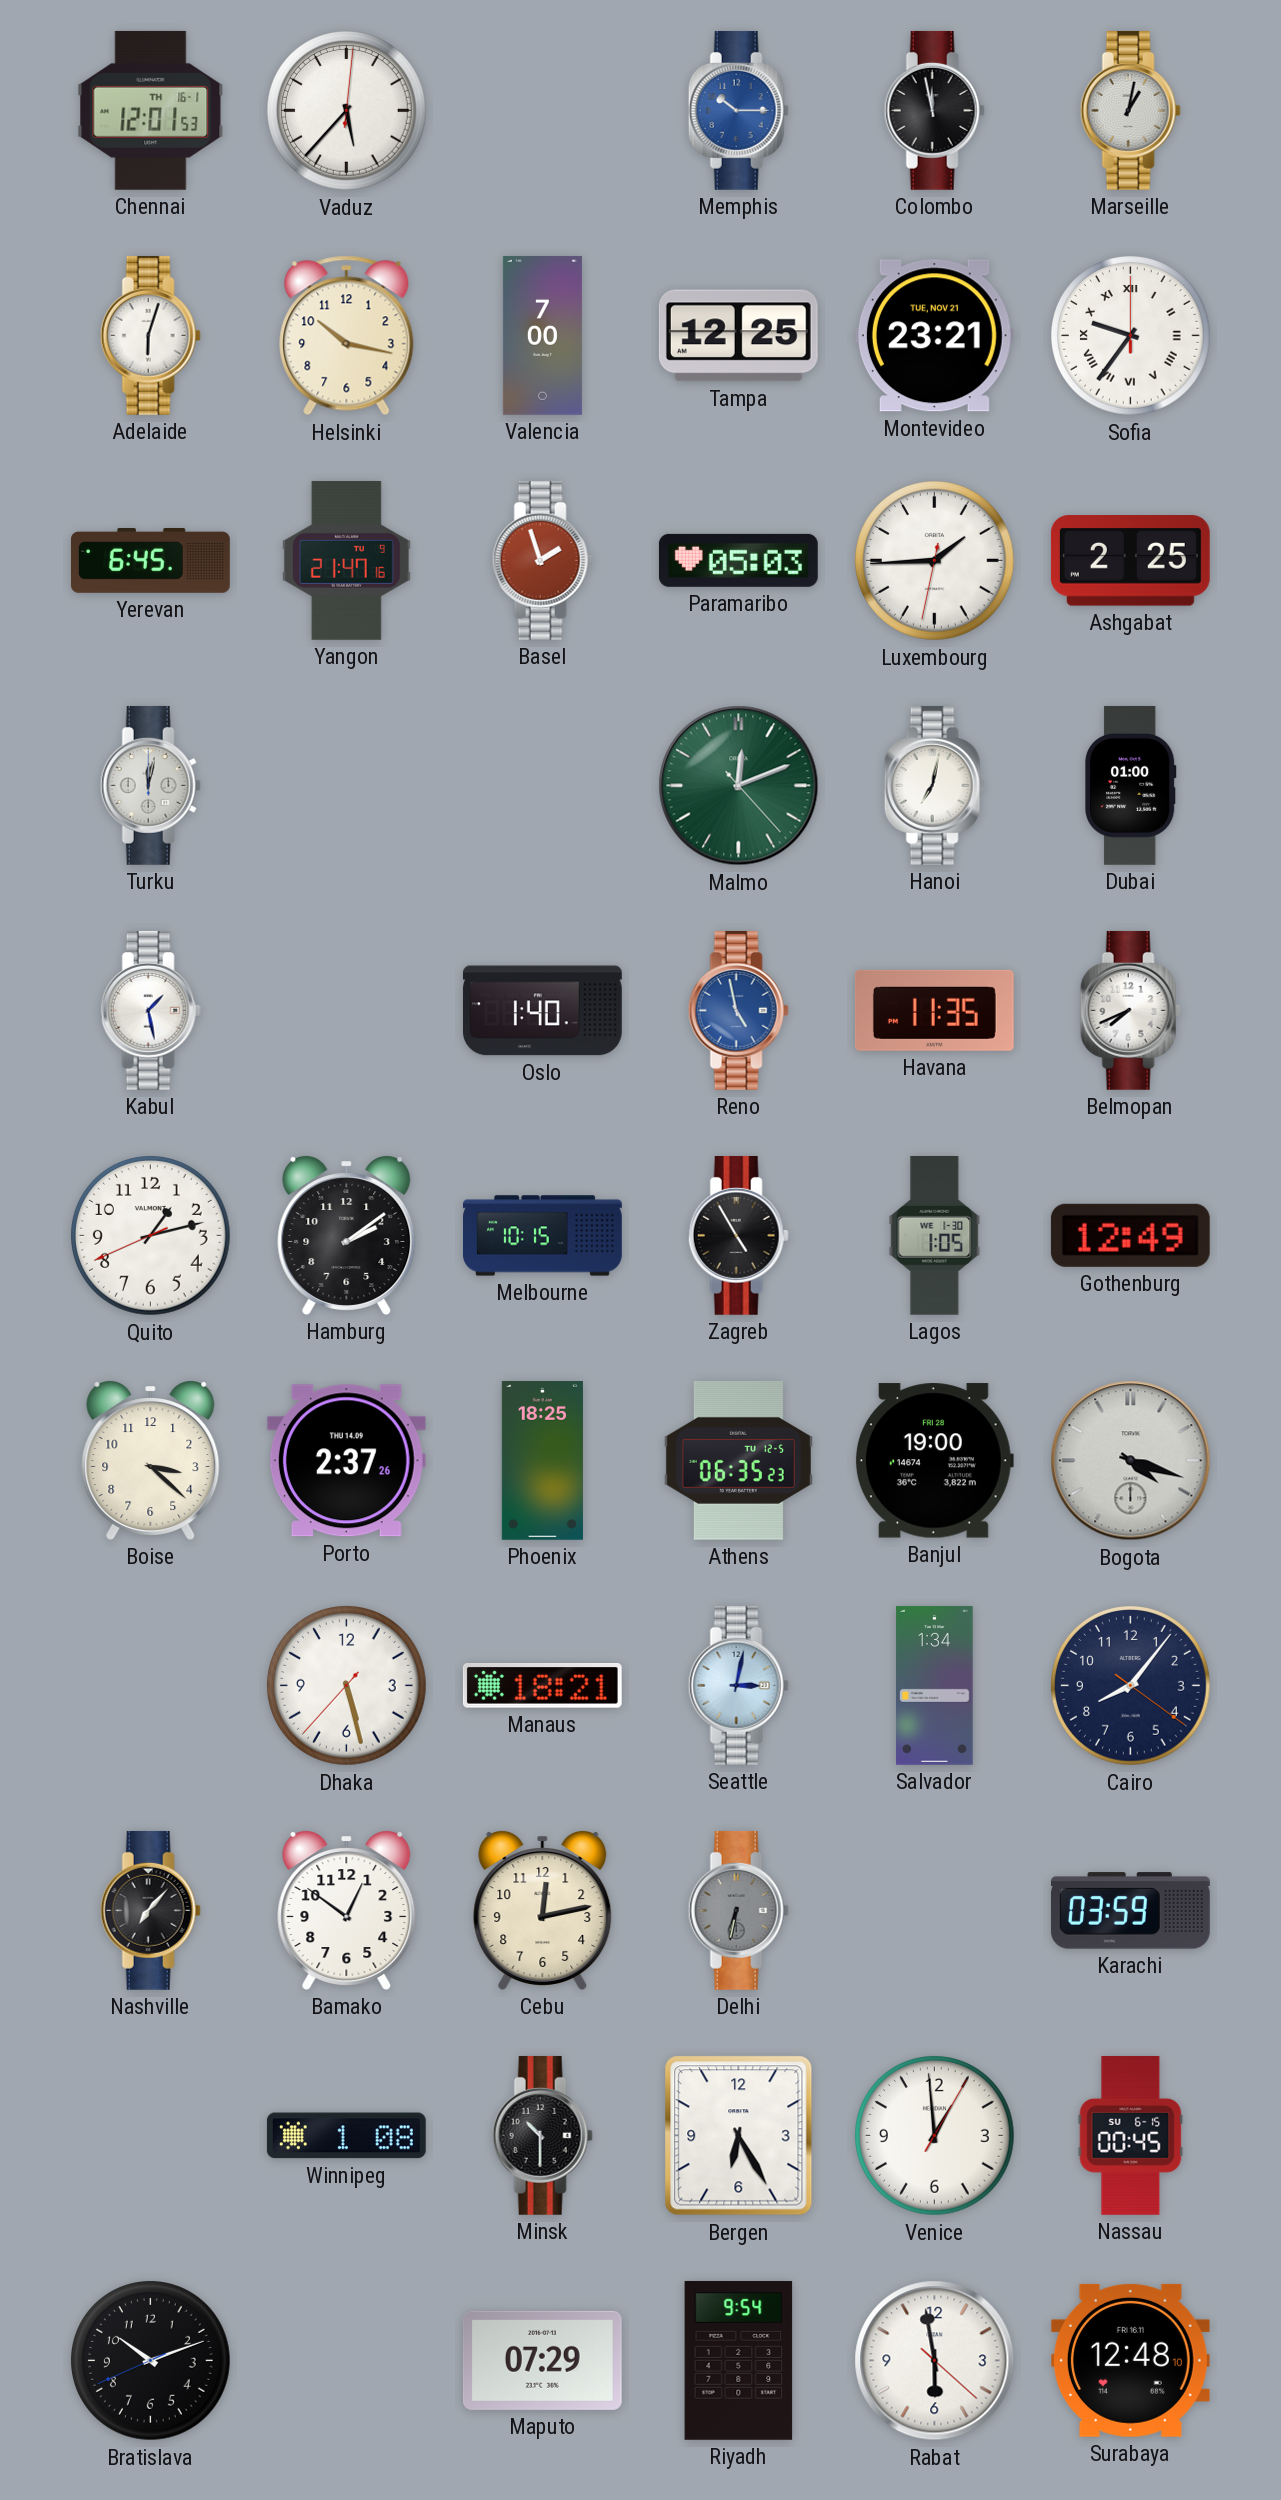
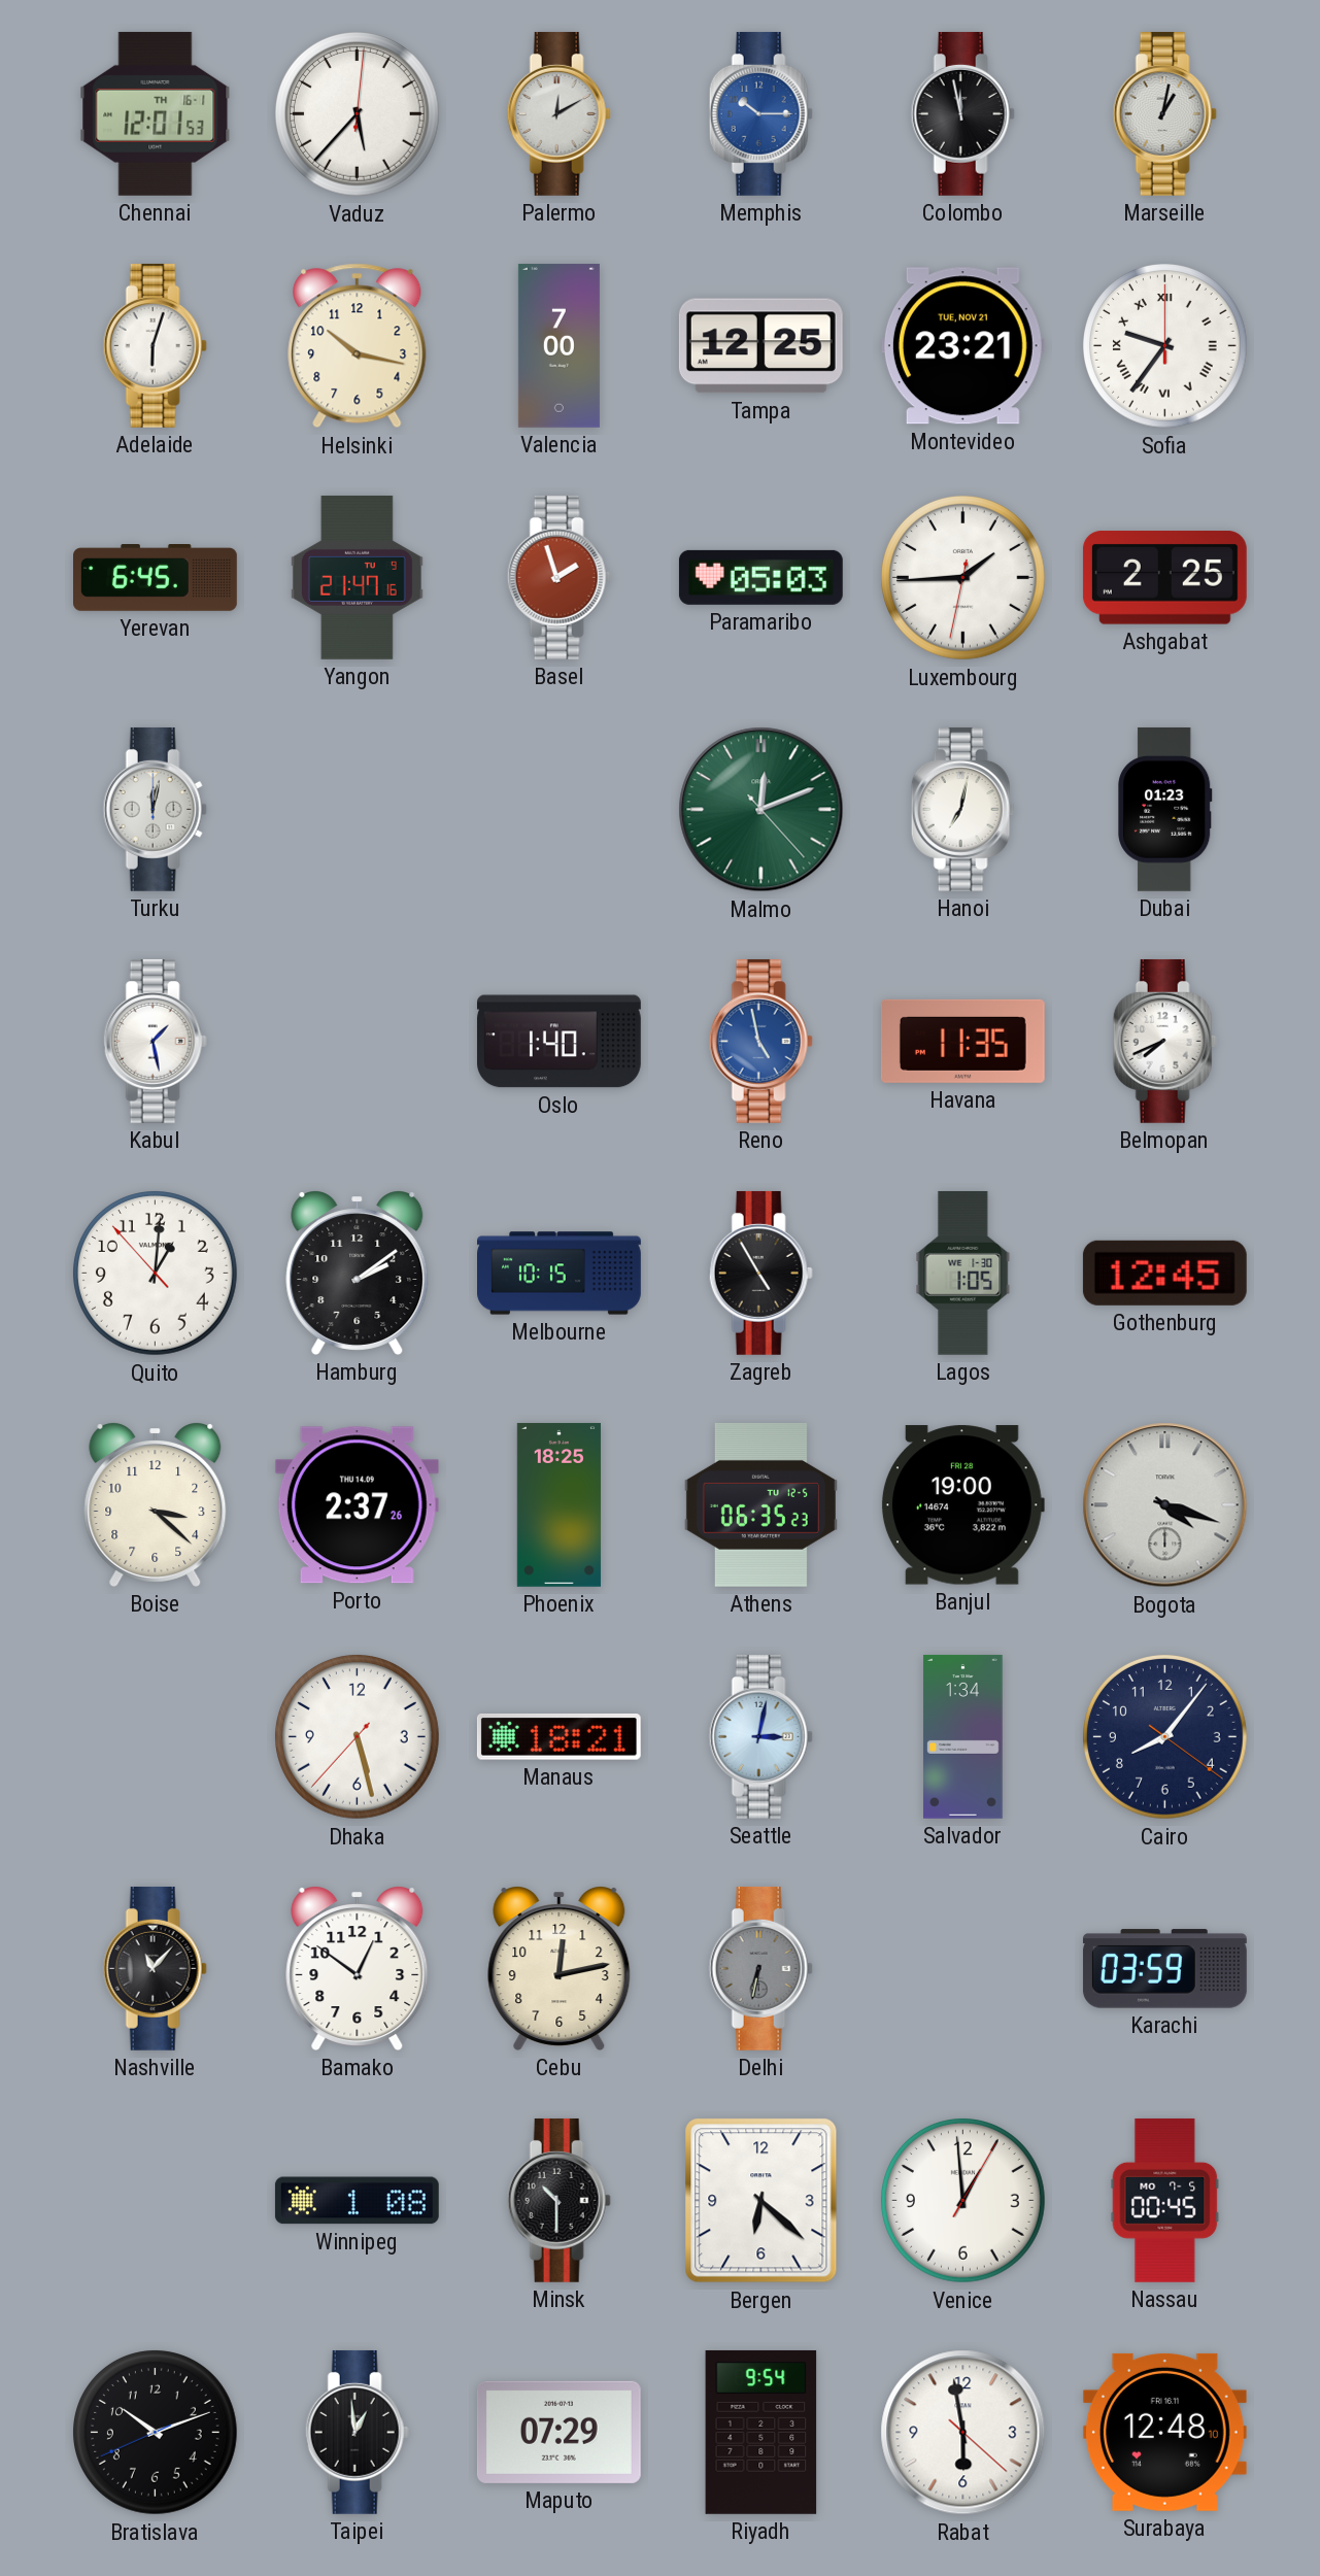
Palermo: none -> 12:10 (559, 113)
Dubai: 01:00 -> 01:23 (1165, 809)
Quito: 1:12 -> 1:00 (156, 1274)
Gothenburg: 12:49 -> 12:45 (1164, 1273)
Nashville: 7:07 -> 11:07 (155, 1968)
Bergen: 6:25 -> 6:22 (761, 2201)
Nassau date: SU 6-15 -> MO 7-5 (1165, 2200)
Taipei: none -> 12:59 (357, 2432)
